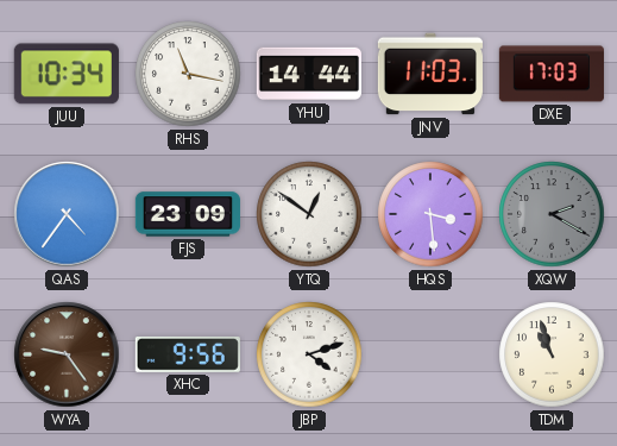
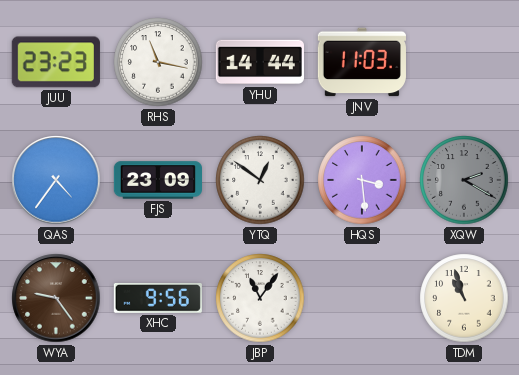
JUU: 10:34 -> 23:23 (56, 62)
DXE: 17:03 -> none (552, 74)
JBP: 4:12 -> 11:06 (260, 298)
